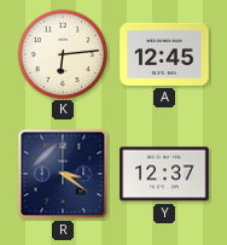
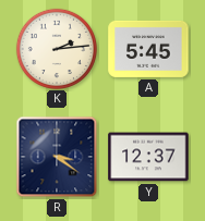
K: 6:14 -> 2:14 (56, 48)
A: 12:45 -> 5:45 (148, 49)
